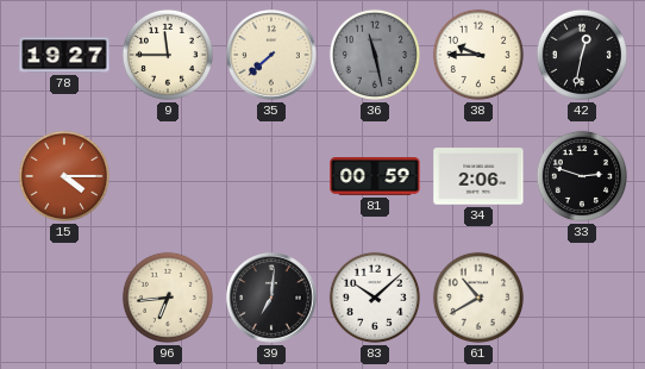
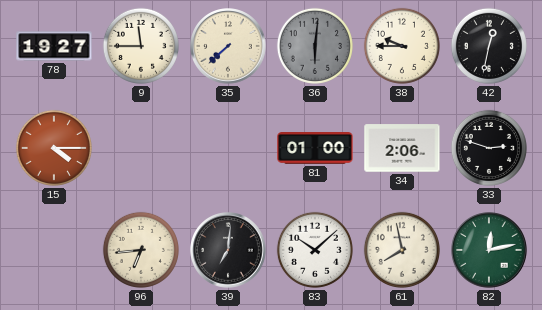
36: 11:28 -> 6:01 (315, 46)
81: 00:59 -> 01:00 (315, 148)
61: 10:40 -> 7:58 (402, 250)
82: none -> 12:13 (489, 250)
